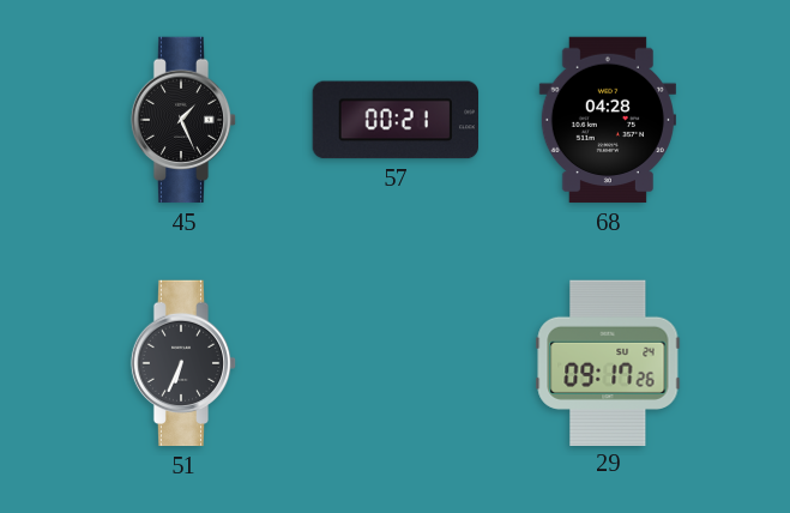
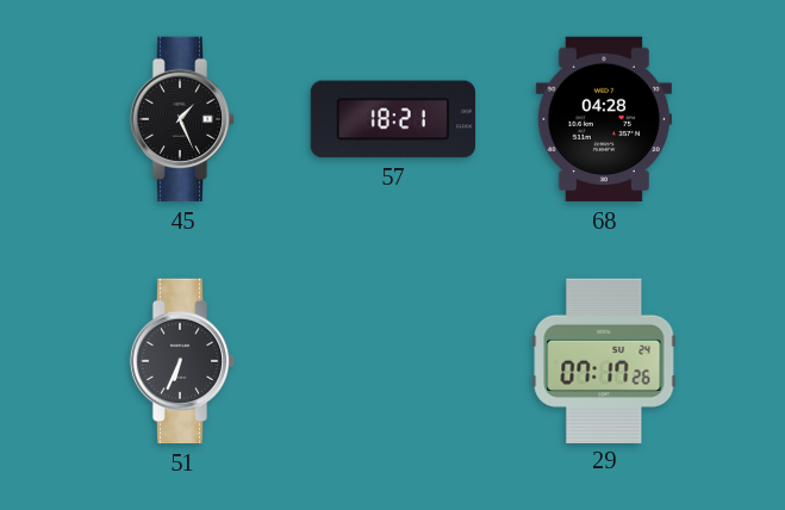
57: 00:21 -> 18:21 (392, 119)
29: 09:17 -> 07:17 (604, 360)
